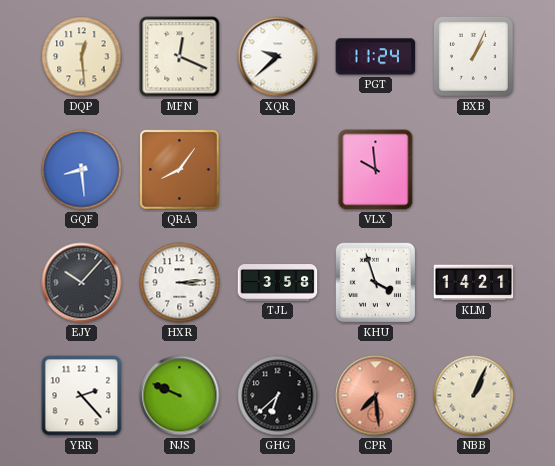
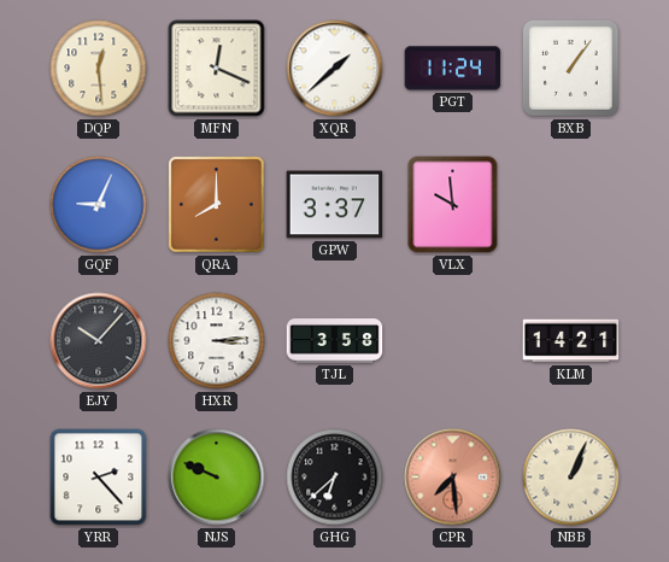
XQR: 9:38 -> 1:38 (335, 69)
BXB: 1:04 -> 1:06 (570, 68)
GQF: 8:29 -> 9:04 (99, 205)
QRA: 8:06 -> 8:00 (217, 205)
GPW: none -> 3:37 (335, 205)
KHU: 3:57 -> none (376, 283)
